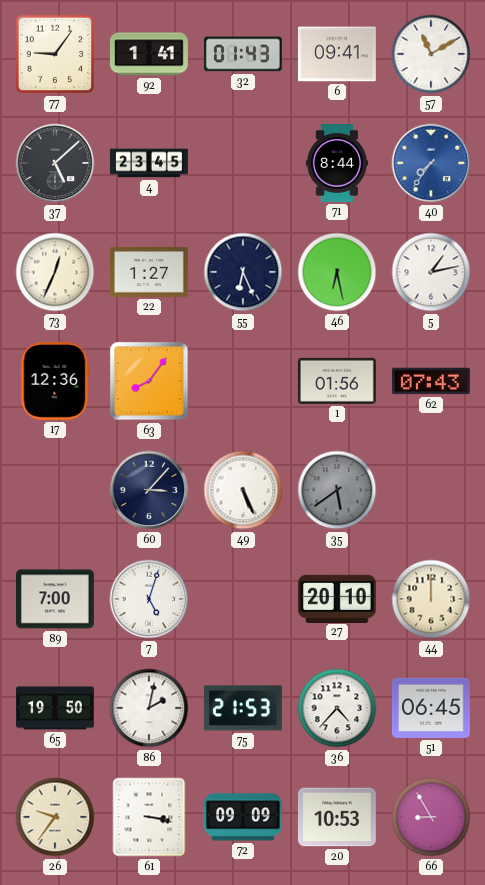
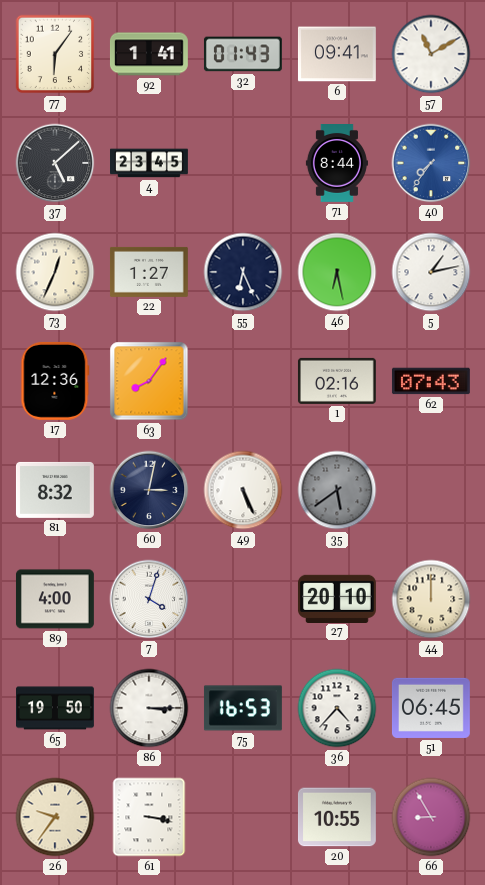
77: 9:06 -> 6:06 (55, 54)
1: 01:56 -> 02:16 (337, 381)
81: none -> 8:32 (55, 490)
60: 3:07 -> 3:02 (149, 490)
89: 7:00 -> 4:00 (55, 599)
7: 5:03 -> 4:03 (149, 599)
86: 2:02 -> 3:15 (149, 708)
75: 21:53 -> 16:53 (243, 708)
72: 09:09 -> none (243, 817)
20: 10:53 -> 10:55 (337, 817)
